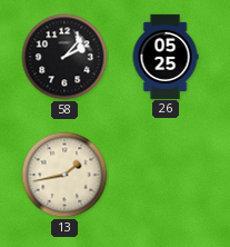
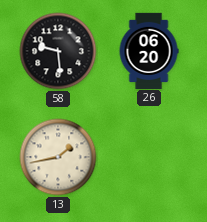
58: 2:07 -> 9:29 (58, 51)
26: 05:25 -> 06:20 (149, 50)
